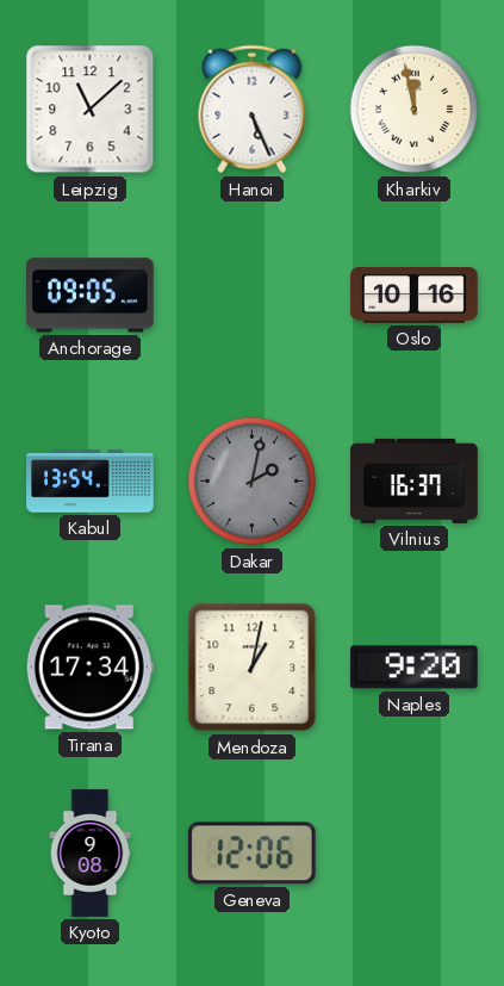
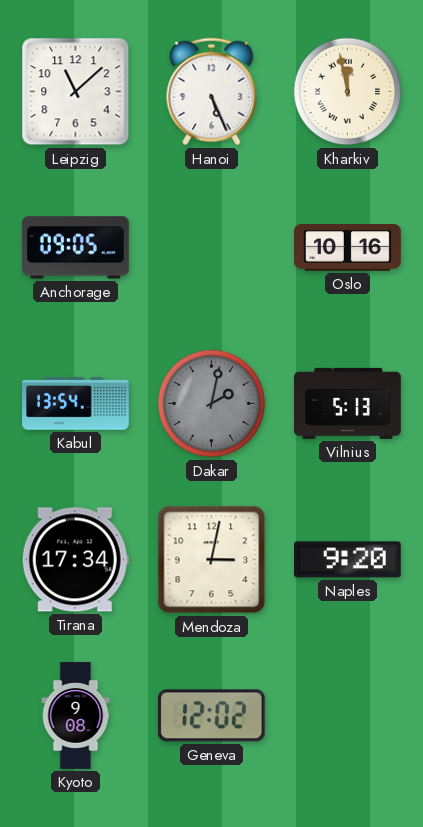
Vilnius: 16:37 -> 5:13 (348, 403)
Mendoza: 1:02 -> 3:02 (212, 560)
Geneva: 12:06 -> 12:02 (211, 716)
